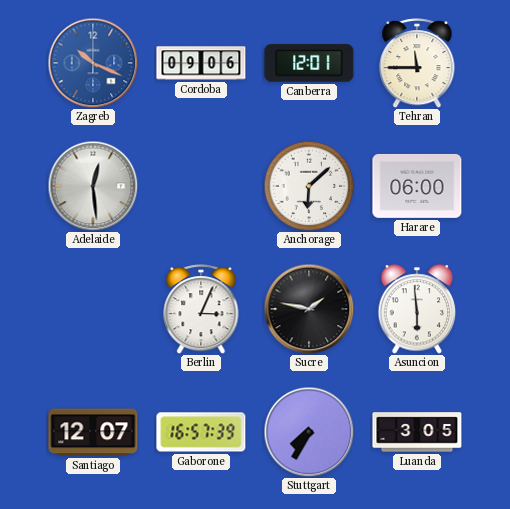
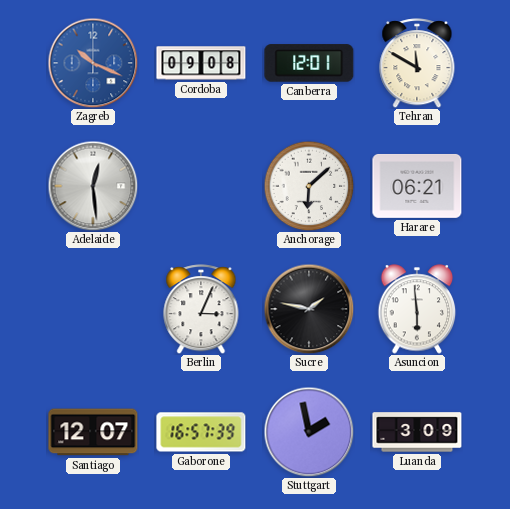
Cordoba: 09:06 -> 09:08 (201, 63)
Tehran: 11:45 -> 11:50 (417, 63)
Harare: 06:00 -> 06:21 (417, 186)
Stuttgart: 7:35 -> 1:58 (309, 432)
Luanda: 3:05 -> 3:09 (417, 432)
